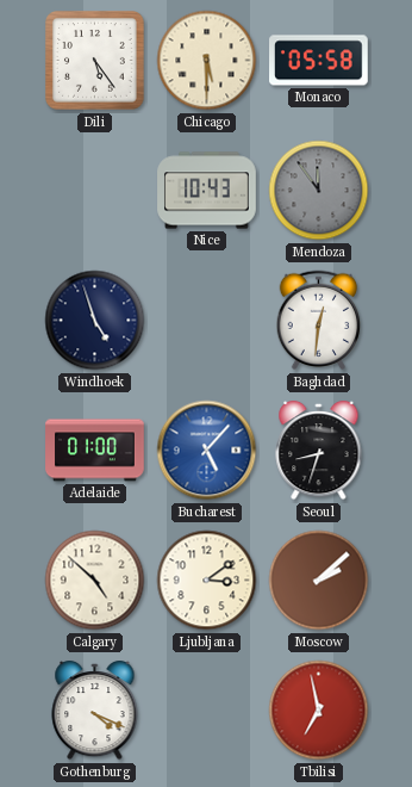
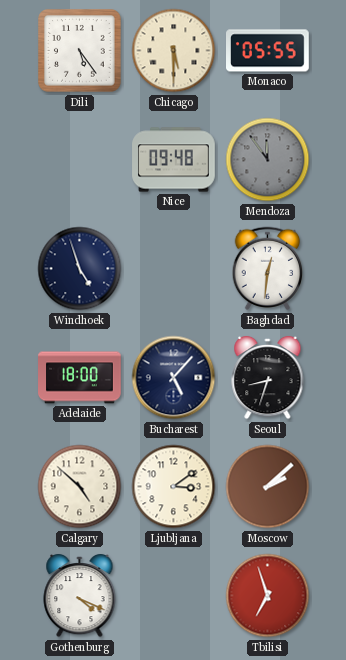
Monaco: 05:58 -> 05:55 (268, 51)
Nice: 10:43 -> 09:48 (174, 160)
Adelaide: 01:00 -> 18:00 (80, 378)
Bucharest dial: blue -> navy (174, 378)
Tbilisi: 6:58 -> 6:57 (268, 596)
